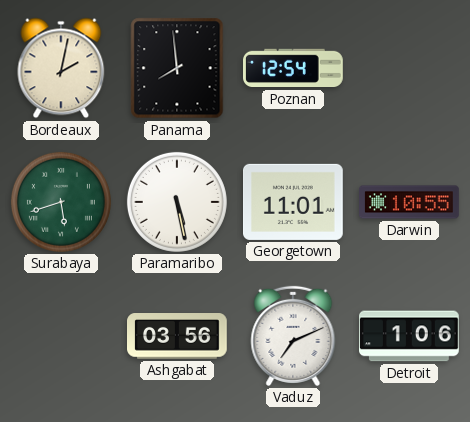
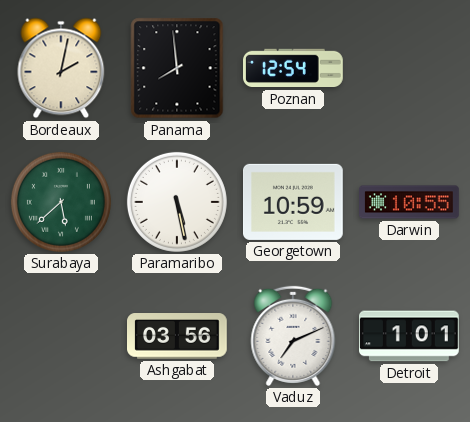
Surabaya: 5:42 -> 5:38 (61, 202)
Georgetown: 11:01 -> 10:59 (294, 202)
Detroit: 1:06 -> 1:01 (410, 336)
